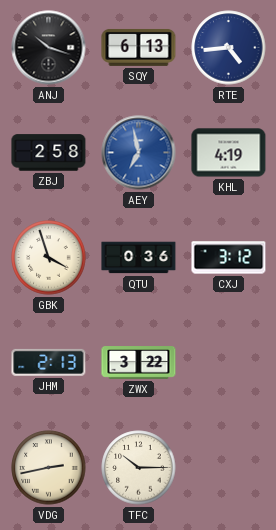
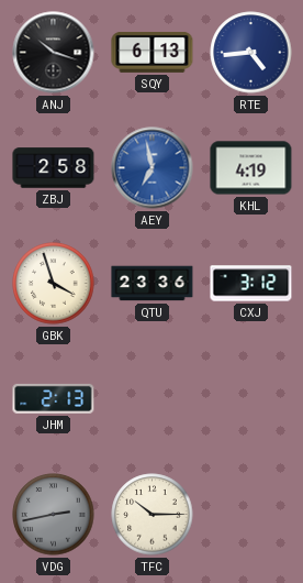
QTU: 0:36 -> 23:36 (153, 284)
ZWX: 3:22 -> none (139, 363)
VDG dial: cream -> grey (54, 515)
